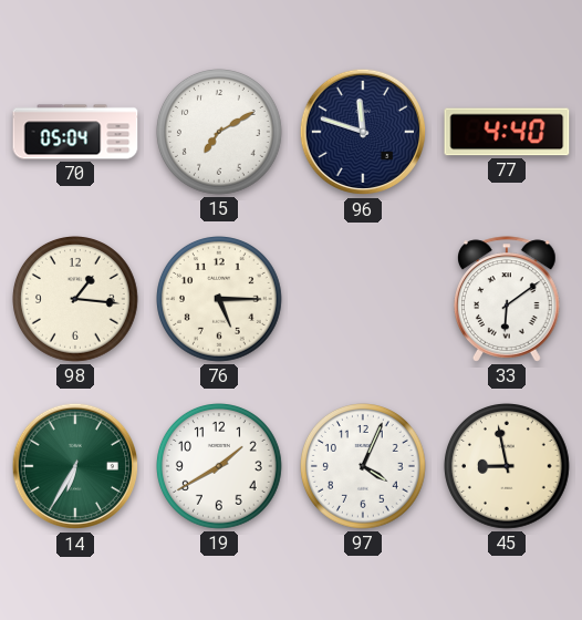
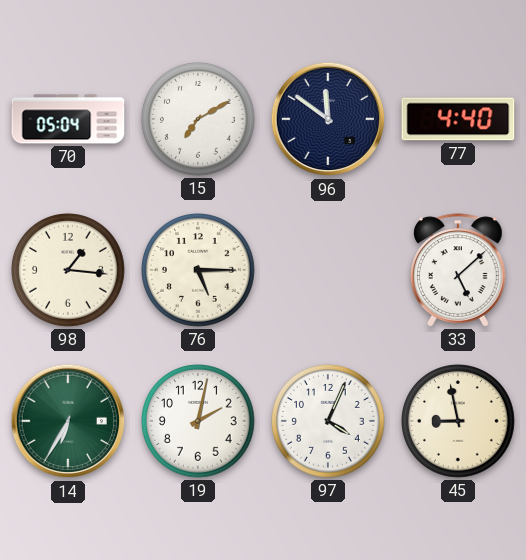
96: 11:48 -> 11:51 (328, 119)
33: 6:09 -> 5:08 (459, 270)
19: 1:40 -> 2:02 (199, 422)
